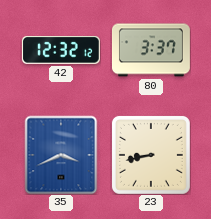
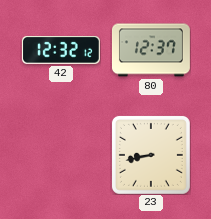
80: 3:37 -> 12:37 (151, 50)
35: 3:41 -> none (61, 155)
